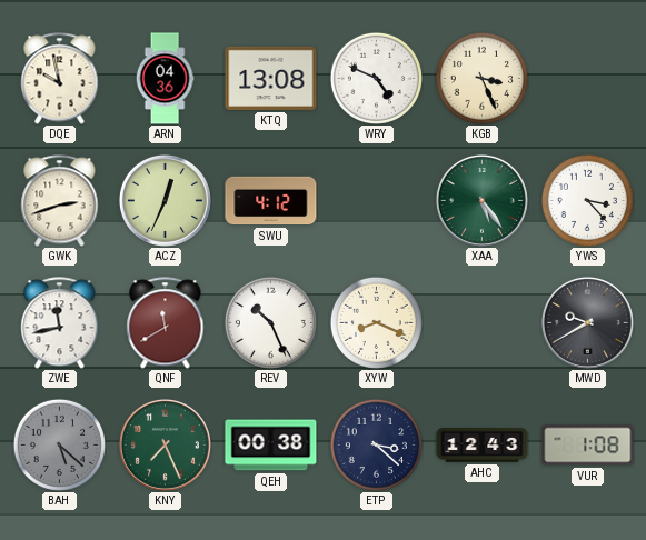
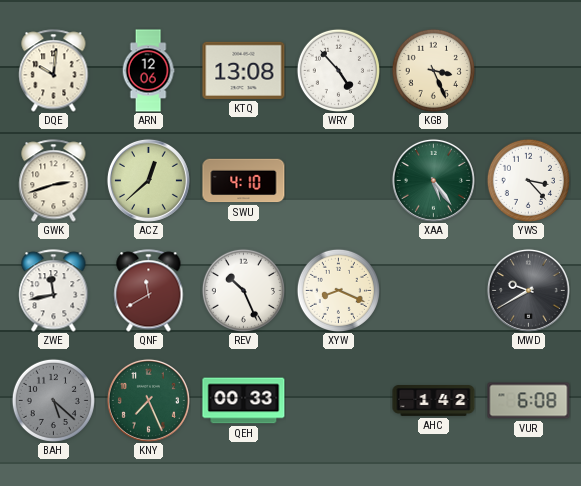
DQE: 9:58 -> 10:01 (54, 71)
ARN: 04:36 -> 12:06 (148, 71)
WRY: 4:49 -> 4:53 (338, 70)
ACZ: 12:34 -> 12:38 (148, 180)
SWU: 4:12 -> 4:10 (244, 181)
QEH: 00:38 -> 00:33 (244, 401)
ETP: 3:22 -> none (376, 444)
AHC: 12:43 -> 1:42 (434, 401)
VUR: 1:08 -> 6:08 (529, 401)
